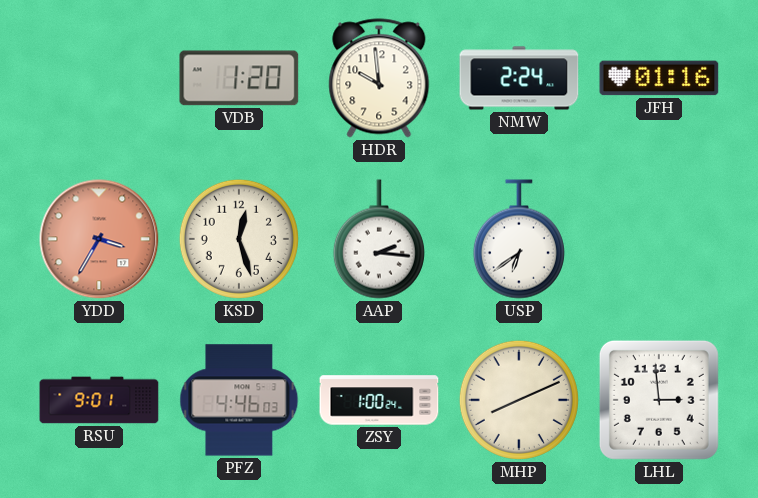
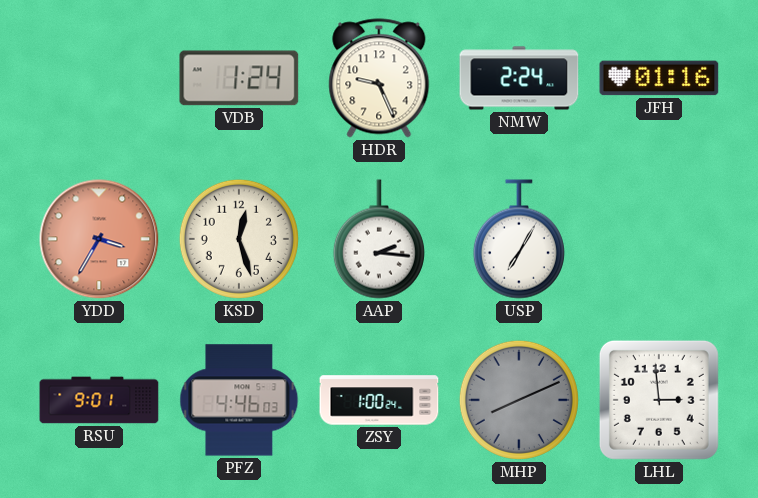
VDB: 1:20 -> 1:24 (239, 78)
HDR: 9:59 -> 9:26 (379, 78)
USP: 6:39 -> 7:05 (519, 239)
MHP dial: cream -> grey (519, 400)
